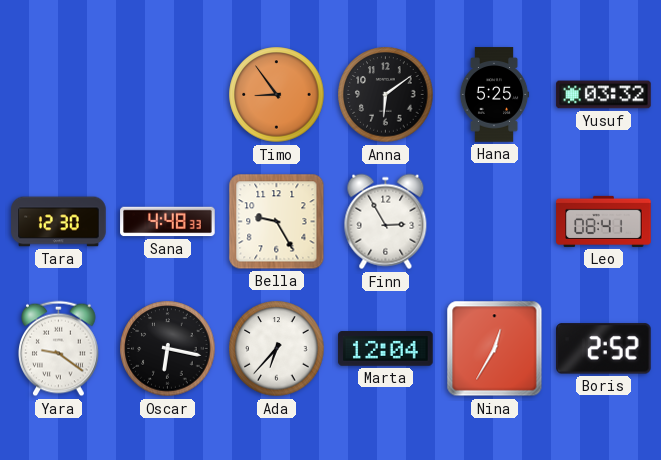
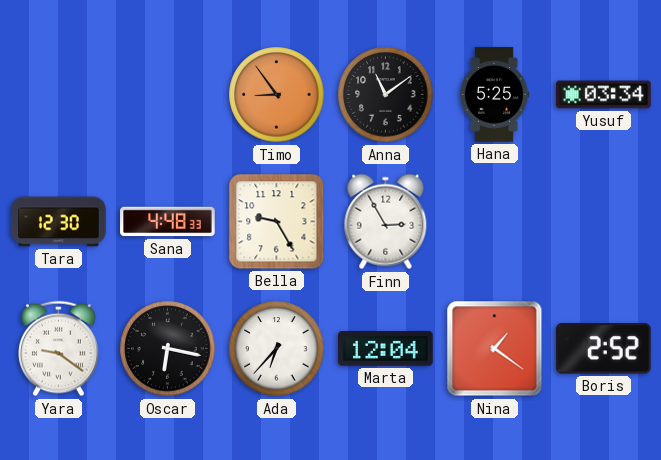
Anna: 6:09 -> 11:09 (386, 95)
Yusuf: 03:32 -> 03:34 (604, 95)
Leo: 08:41 -> none (604, 221)
Nina: 12:35 -> 1:21 (495, 349)
